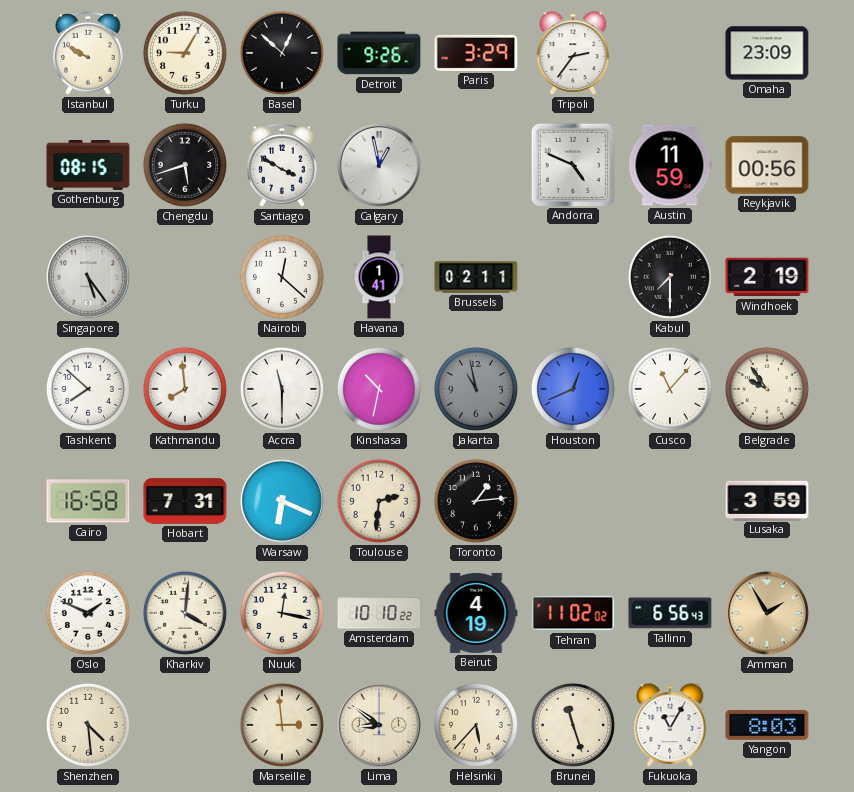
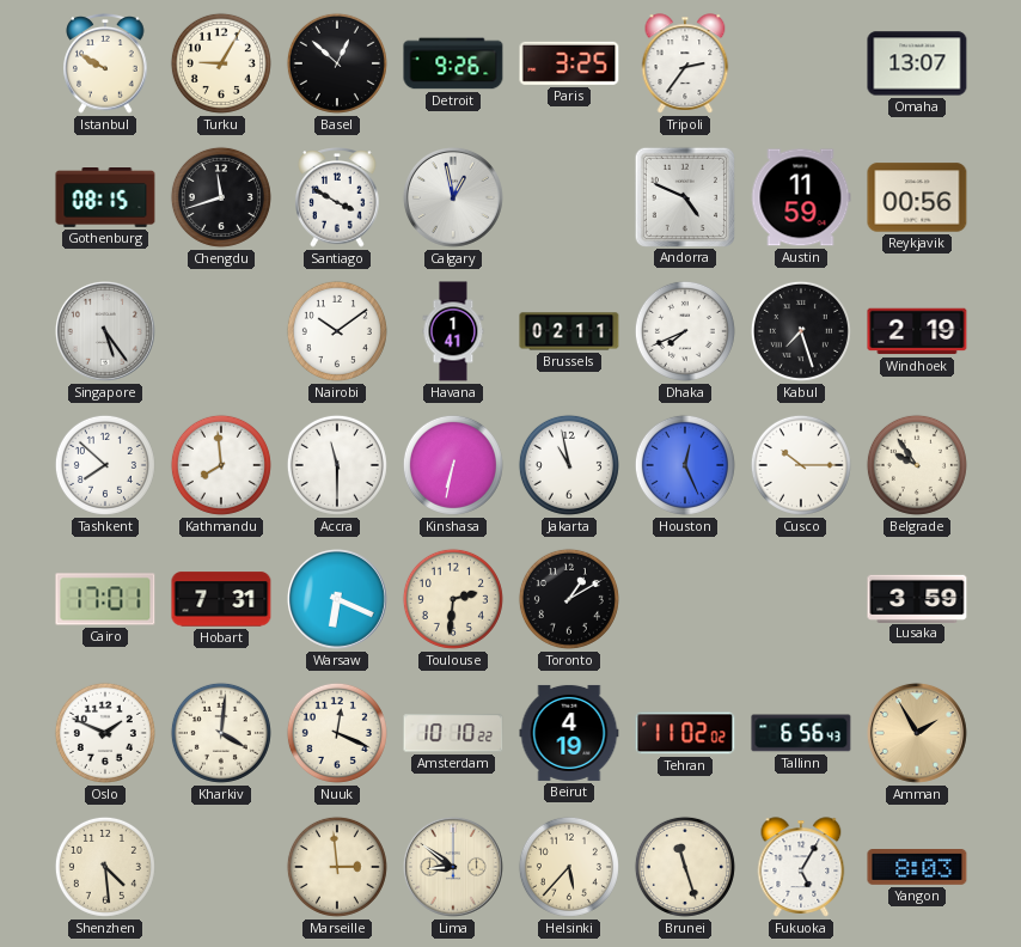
Paris: 3:29 -> 3:25 (569, 63)
Omaha: 23:09 -> 13:07 (917, 63)
Chengdu: 5:42 -> 11:42 (221, 197)
Nairobi: 12:22 -> 10:09 (337, 331)
Dhaka: none -> 7:41 (685, 331)
Kabul: 7:30 -> 7:27 (801, 331)
Kinshasa: 10:32 -> 6:32 (453, 465)
Jakarta dial: grey -> white (569, 465)
Houston: 12:41 -> 12:26 (685, 465)
Cusco: 11:07 -> 10:15 (801, 465)
Cairo: 16:58 -> 17:01 (105, 599)
Toronto: 1:14 -> 1:10 (569, 599)
Nuuk: 12:17 -> 12:19 (337, 733)
Fukuoka: 11:05 -> 5:05 (801, 867)
